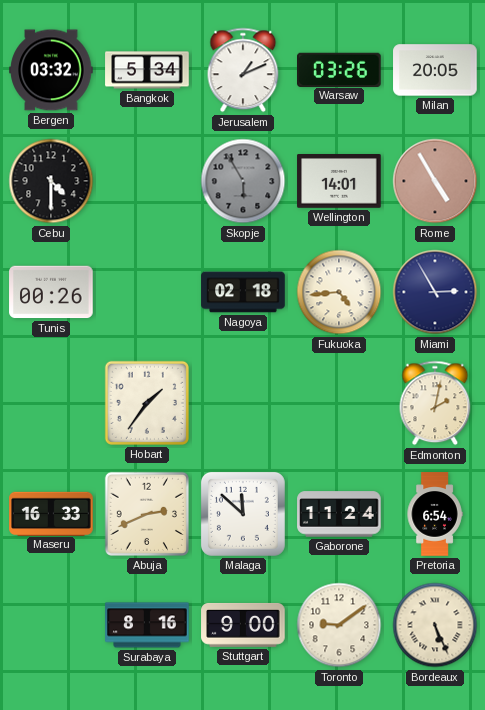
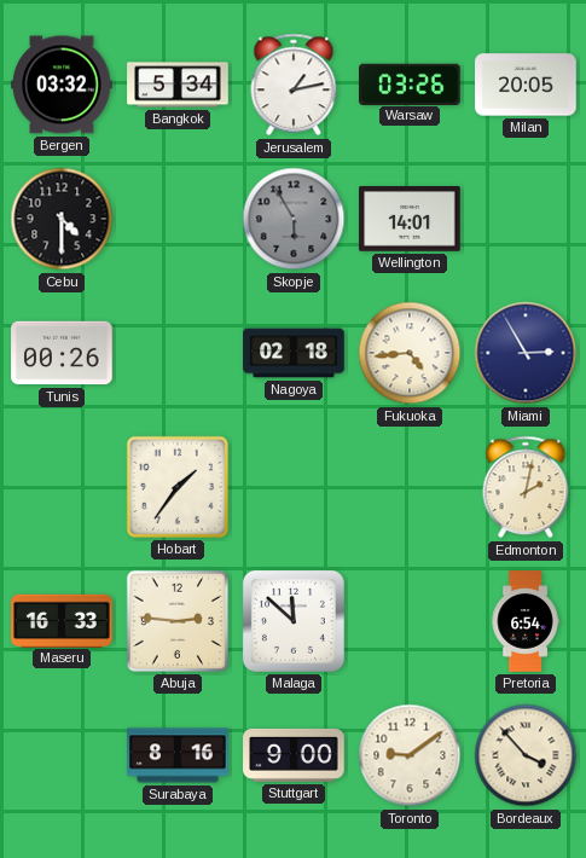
Jerusalem: 1:11 -> 1:13 (294, 85)
Rome: 4:55 -> none (435, 181)
Abuja: 2:41 -> 2:46 (178, 621)
Gaborone: 11:24 -> none (339, 514)
Bordeaux: 5:26 -> 3:53 (526, 755)
